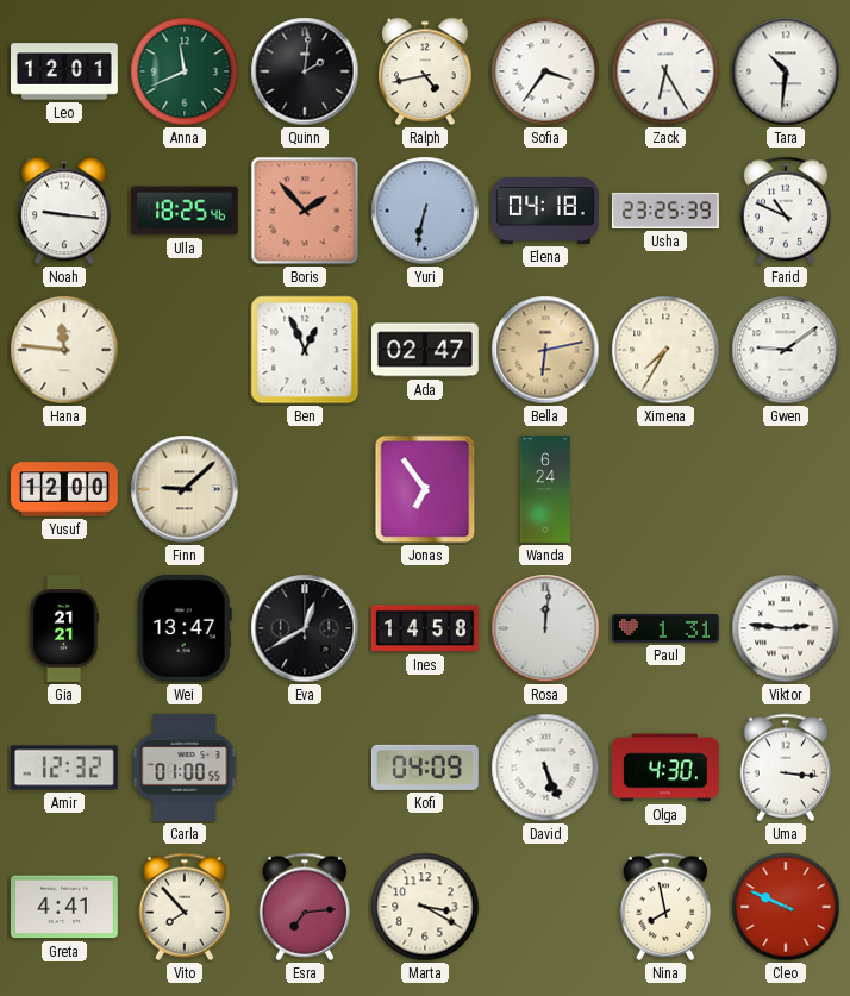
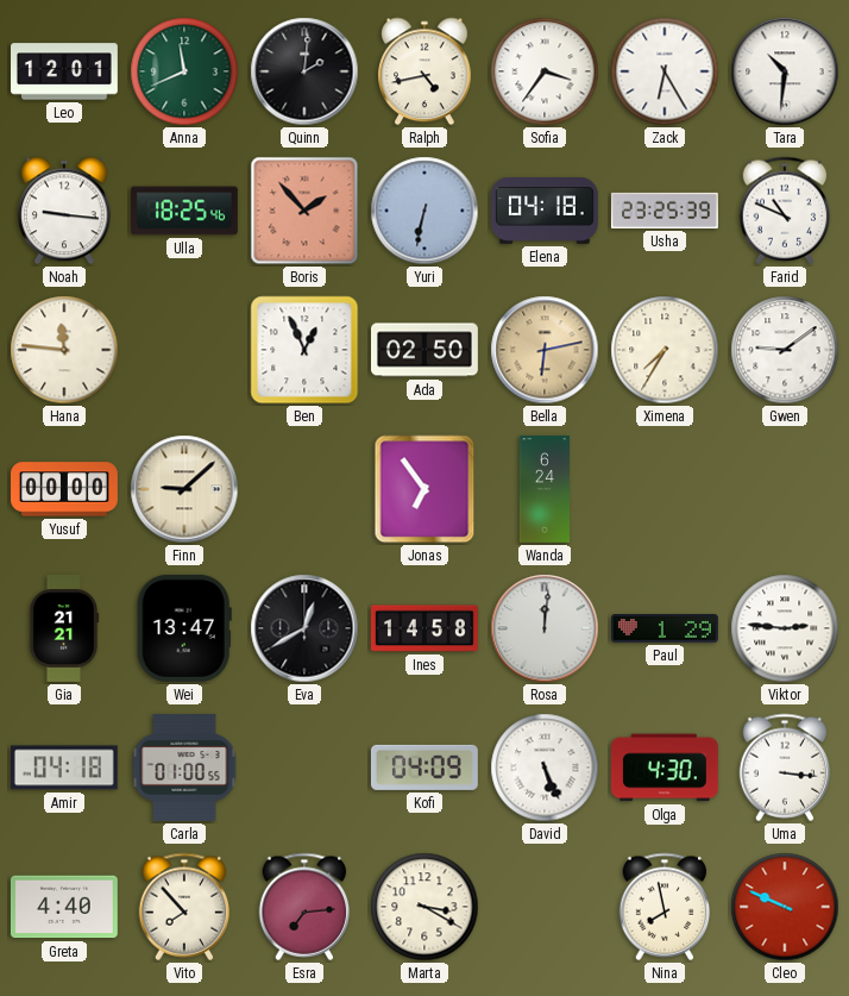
Ada: 02:47 -> 02:50 (426, 350)
Yusuf: 12:00 -> 00:00 (65, 489)
Paul: 1:31 -> 1:29 (666, 628)
Amir: 12:32 -> 04:18 (64, 768)
Greta: 4:41 -> 4:40 (64, 907)
